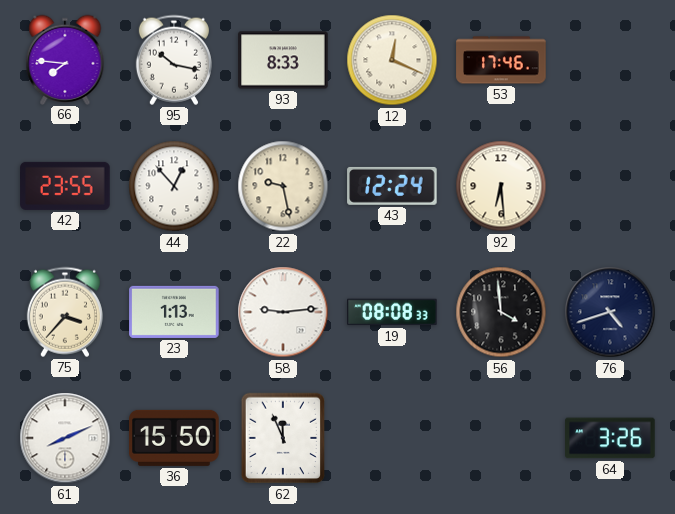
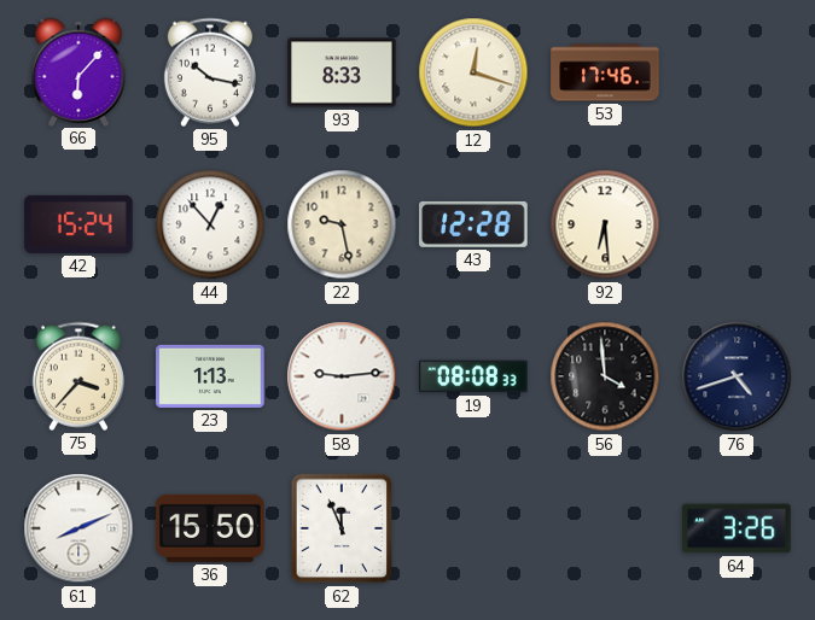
66: 7:46 -> 6:07 (78, 71)
12: 12:19 -> 12:18 (473, 72)
42: 23:55 -> 15:24 (78, 224)
43: 12:24 -> 12:28 (473, 224)
